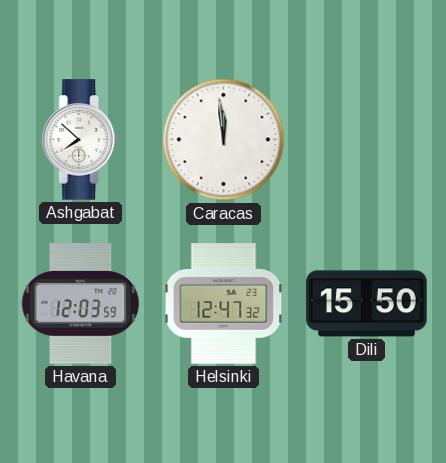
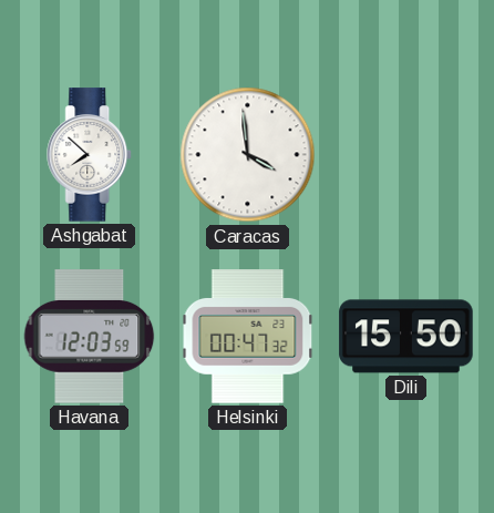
Caracas: 11:59 -> 3:59 (248, 155)
Helsinki: 12:47 -> 00:47 (248, 337)
